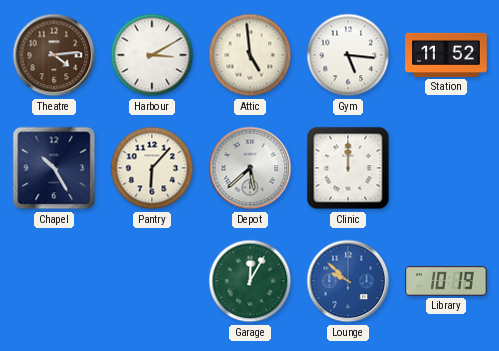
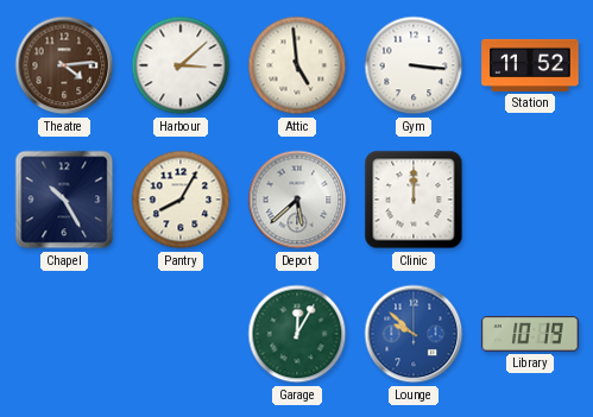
Harbour: 3:10 -> 3:08 (181, 65)
Gym: 5:16 -> 3:16 (414, 65)
Pantry: 6:07 -> 8:05 (181, 200)
